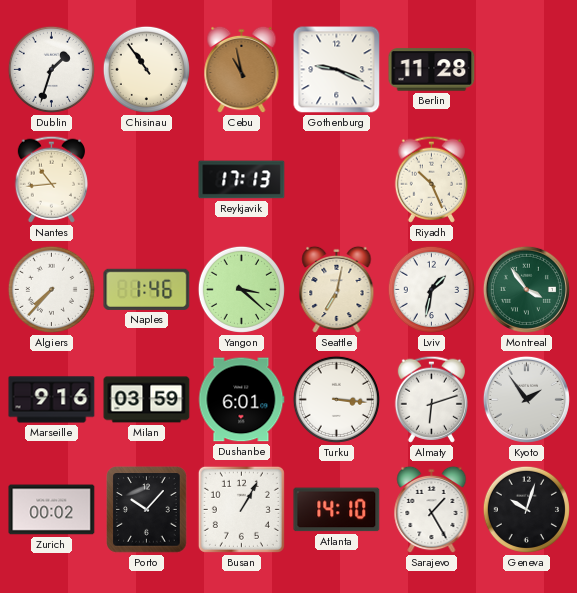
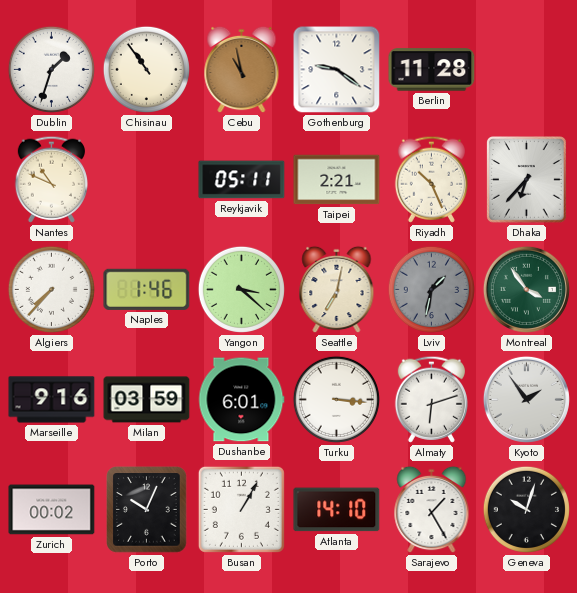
Gothenburg: 9:19 -> 9:21 (337, 70)
Nantes: 10:44 -> 10:49 (51, 179)
Reykjavik: 17:13 -> 05:11 (242, 180)
Taipei: none -> 2:21 (337, 180)
Dhaka: none -> 6:37 (527, 180)
Lviv dial: white -> grey (431, 289)
Porto: 10:07 -> 10:04 (147, 510)
